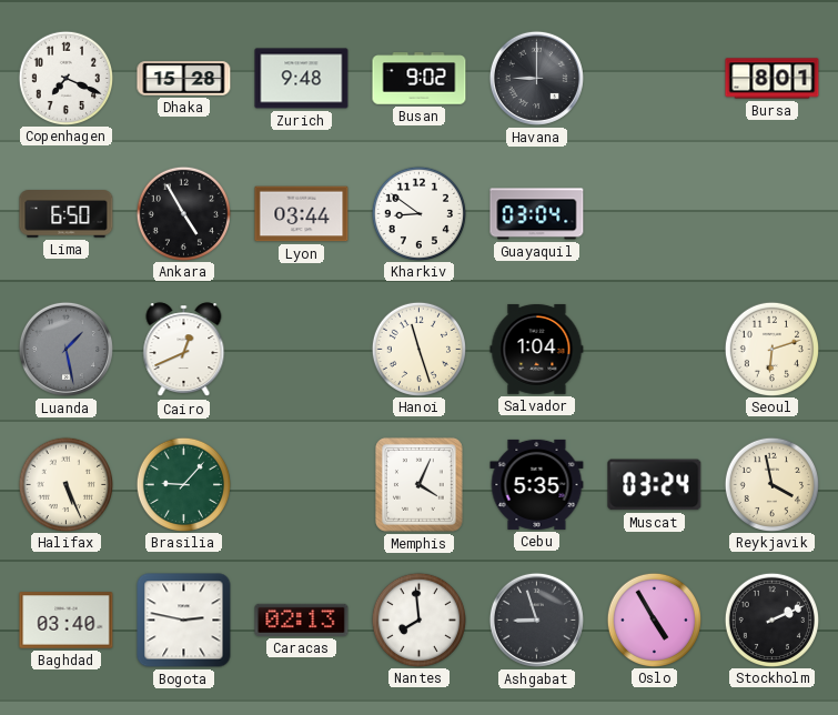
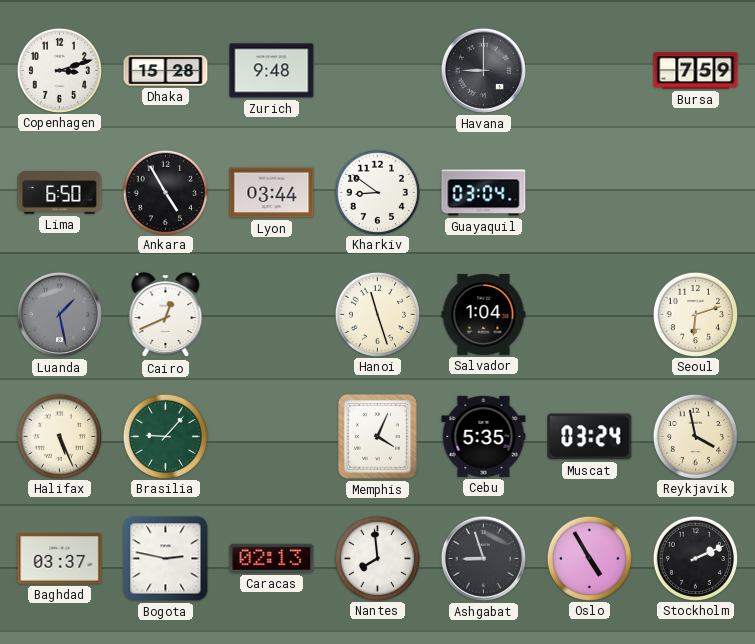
Copenhagen: 7:19 -> 3:12 (59, 70)
Busan: 9:02 -> none (420, 79)
Bursa: 8:01 -> 7:59 (696, 71)
Baghdad: 03:40 -> 03:37 (60, 559)
